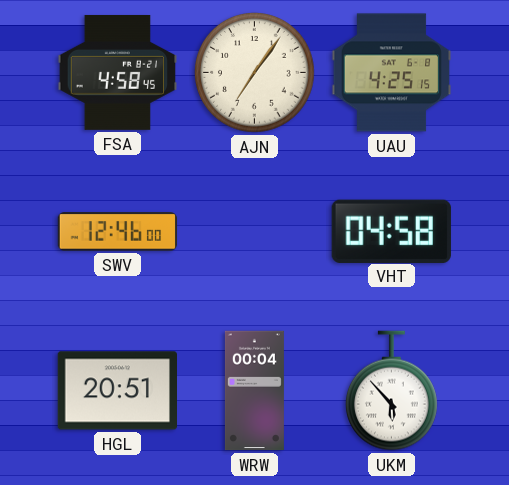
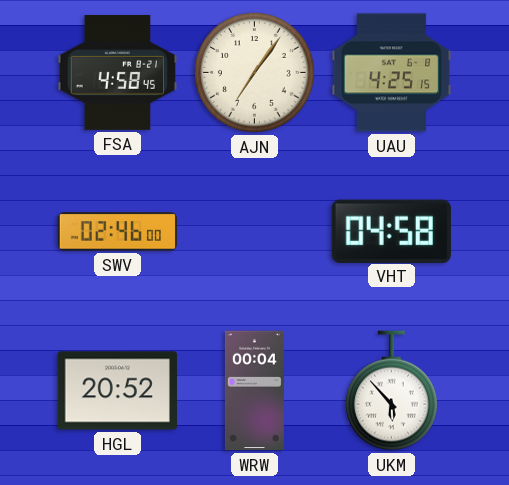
SWV: 12:46 -> 02:46 (118, 232)
HGL: 20:51 -> 20:52 (117, 391)
